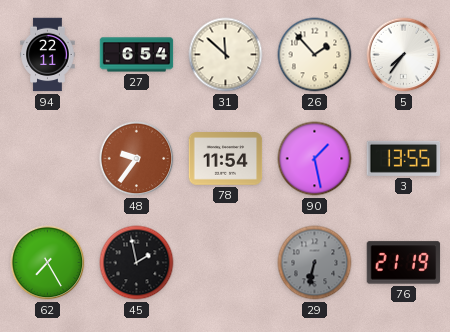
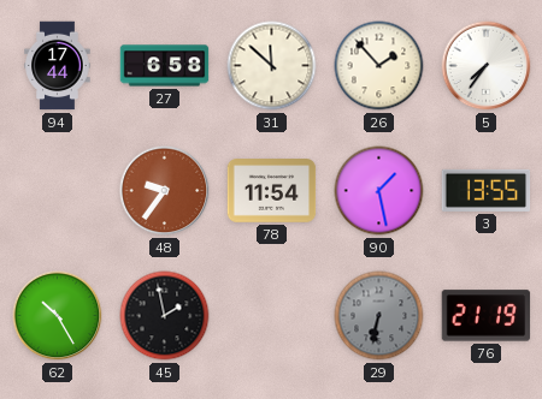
94: 22:11 -> 17:44 (58, 66)
27: 6:54 -> 6:58 (165, 66)
62: 7:25 -> 10:25 (58, 316)
